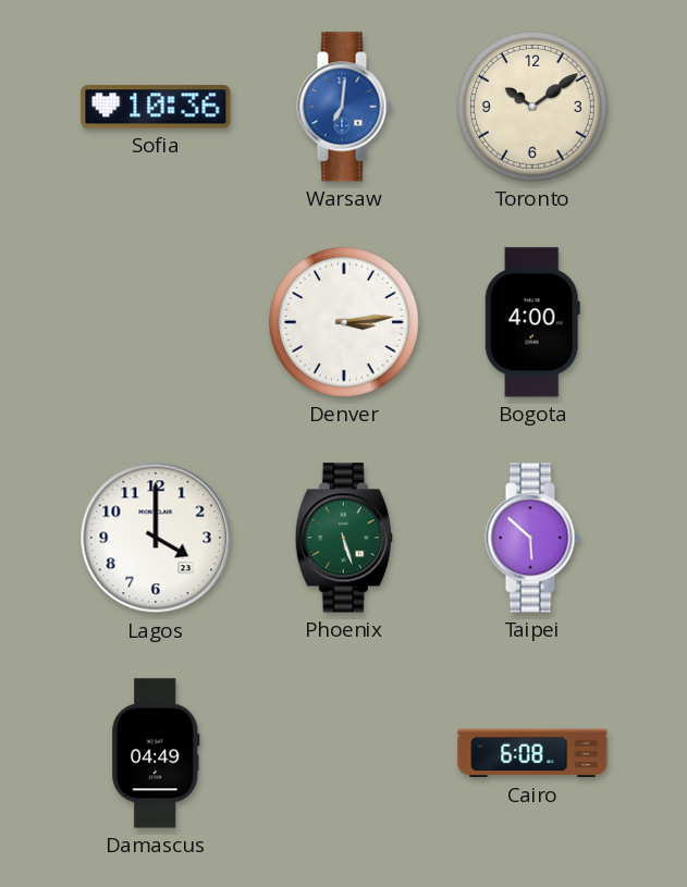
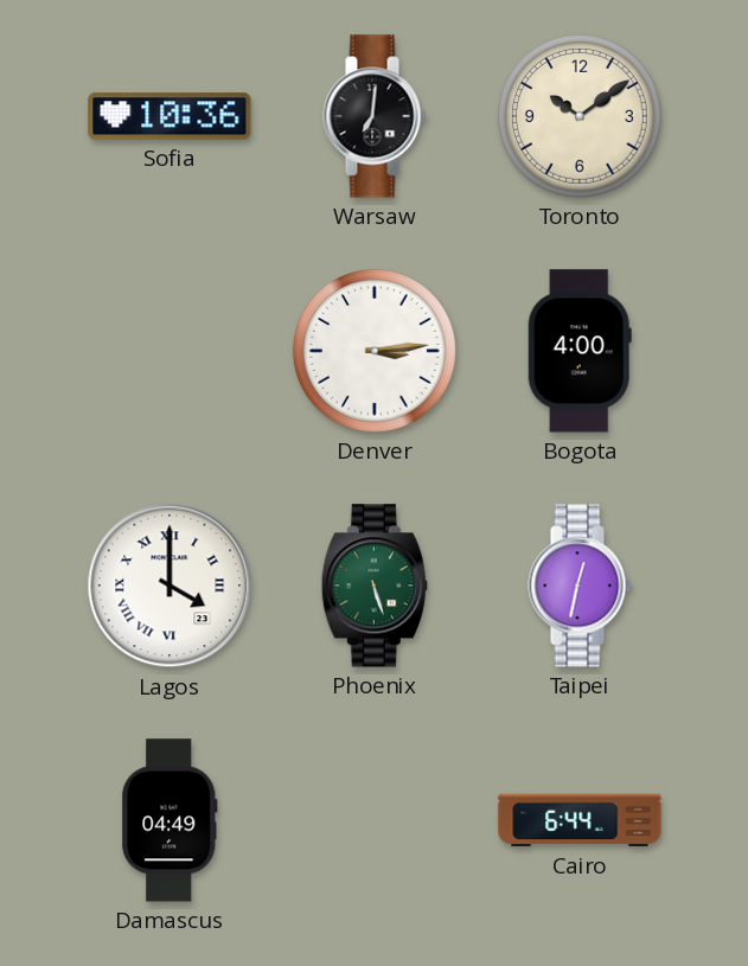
Warsaw dial: blue -> black (375, 116)
Lagos numerals: Arabic -> Roman (170, 586)
Taipei: 5:52 -> 12:32 (580, 586)
Cairo: 6:08 -> 6:44 (580, 820)
